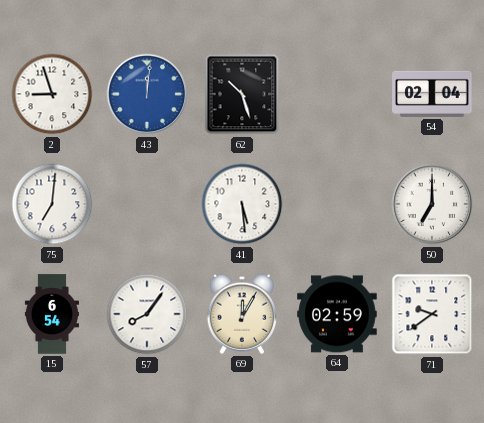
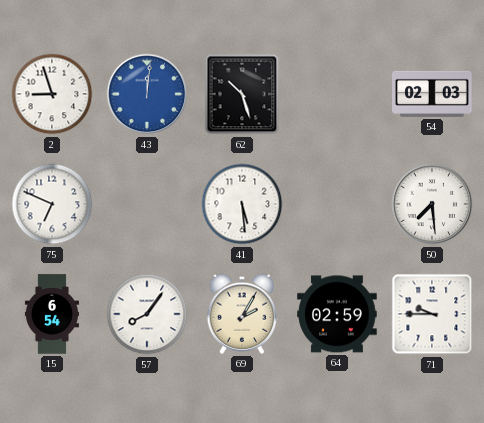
54: 02:04 -> 02:03 (432, 94)
75: 7:01 -> 6:49 (52, 204)
50: 7:00 -> 7:29 (432, 204)
69: 12:05 -> 2:05 (242, 314)
71: 9:39 -> 9:45 (432, 314)
